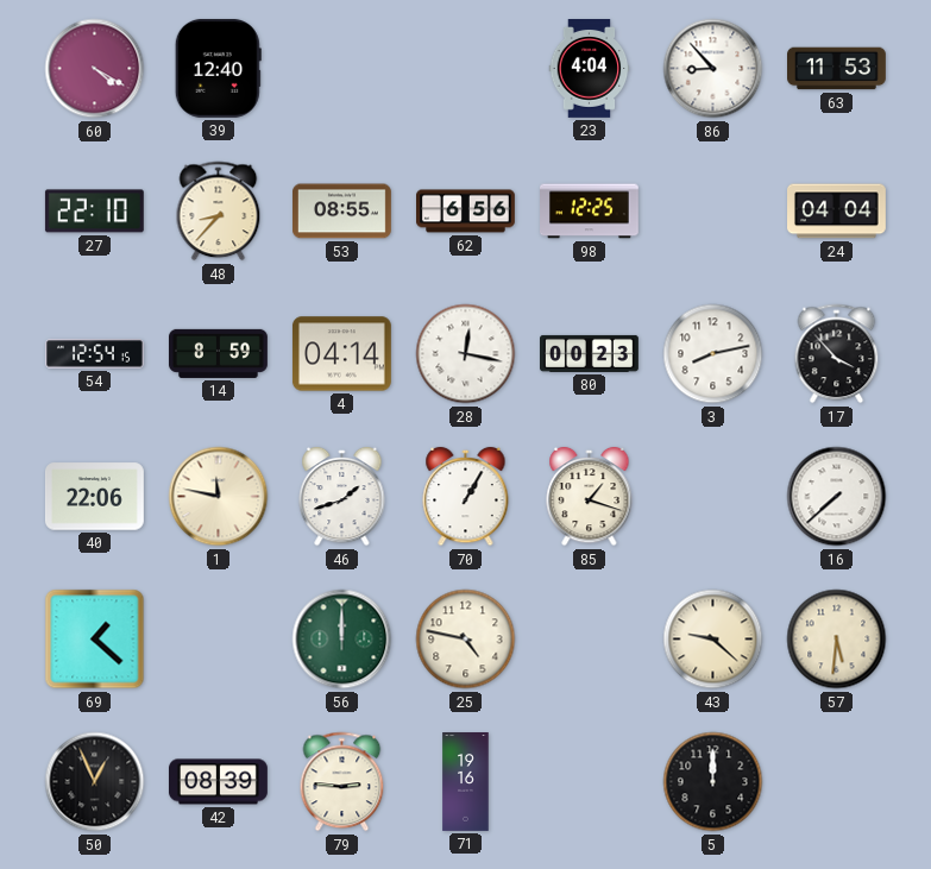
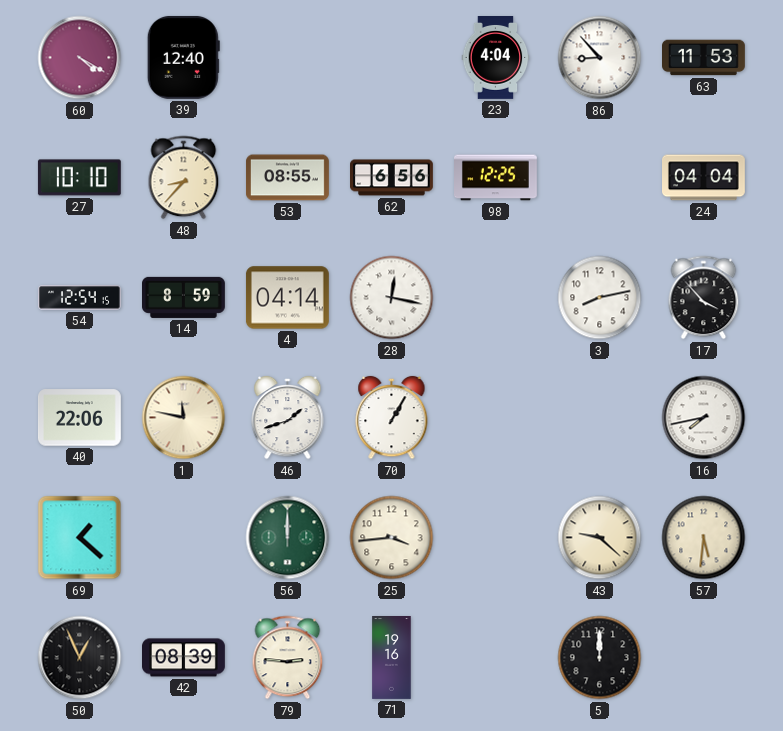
27: 22:10 -> 10:10 (79, 178)
80: 00:23 -> none (590, 353)
85: 1:18 -> none (590, 497)
16: 7:38 -> 7:43 (704, 418)
25: 4:47 -> 3:44 (392, 538)
